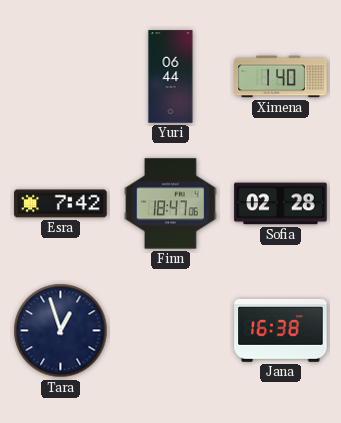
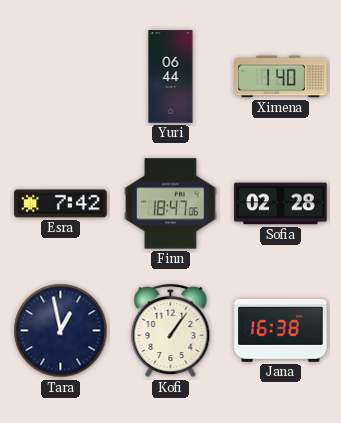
Tara: 12:57 -> 12:58 (61, 331)
Kofi: none -> 1:06 (171, 331)
